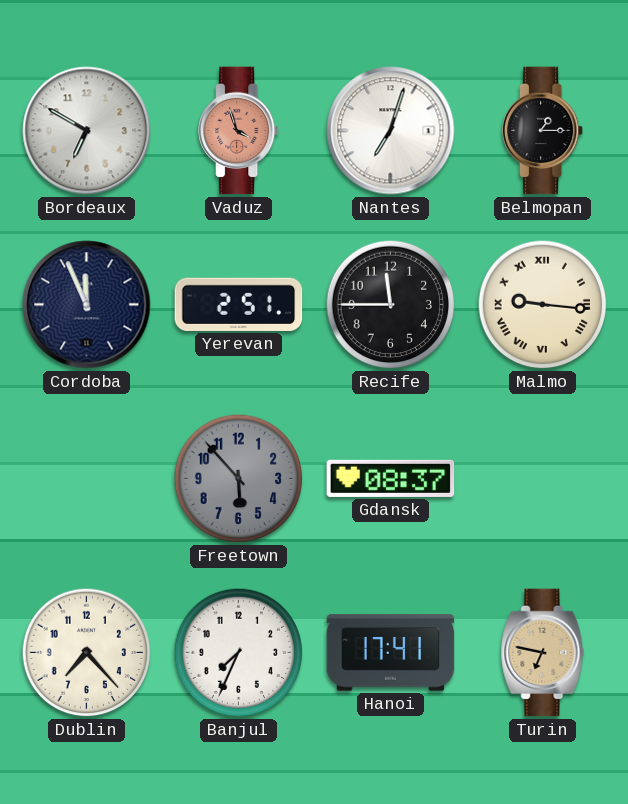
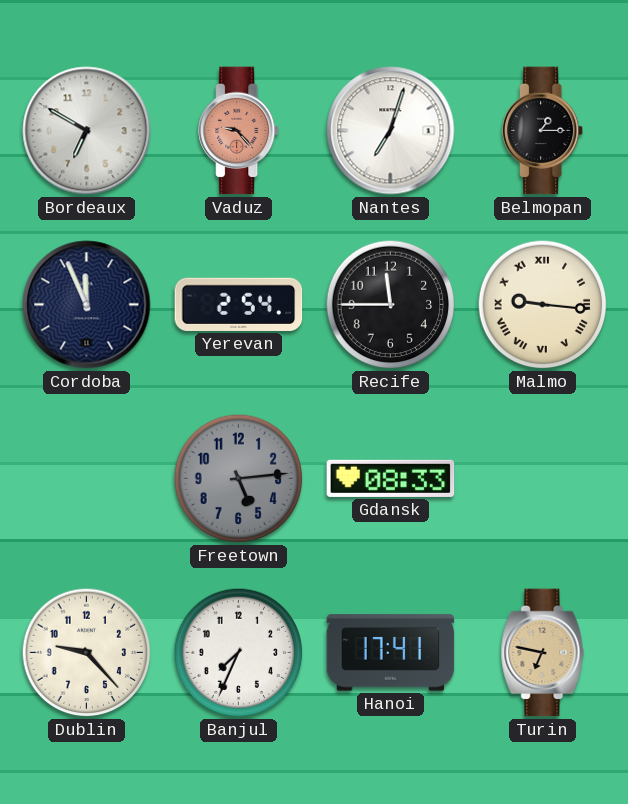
Vaduz: 3:57 -> 9:23 (240, 131)
Yerevan: 2:51 -> 2:54 (239, 304)
Freetown: 5:53 -> 5:14 (239, 479)
Gdansk: 08:37 -> 08:33 (391, 478)
Dublin: 7:23 -> 9:23 (87, 653)
